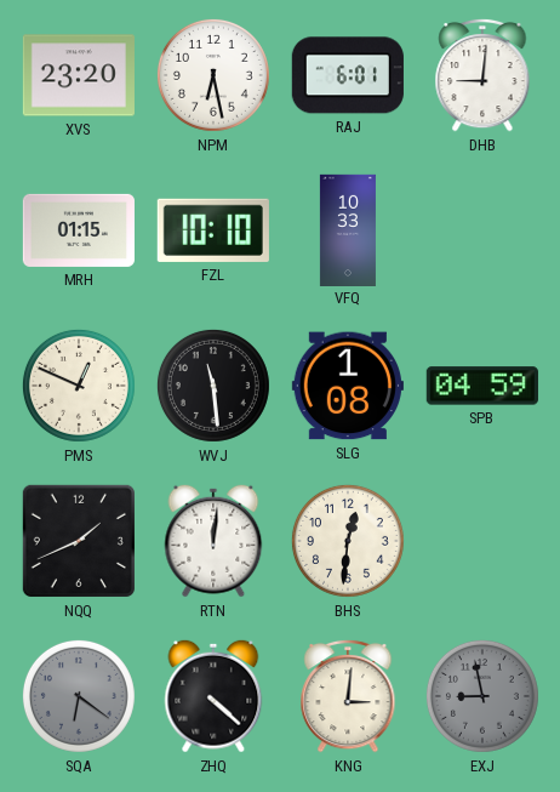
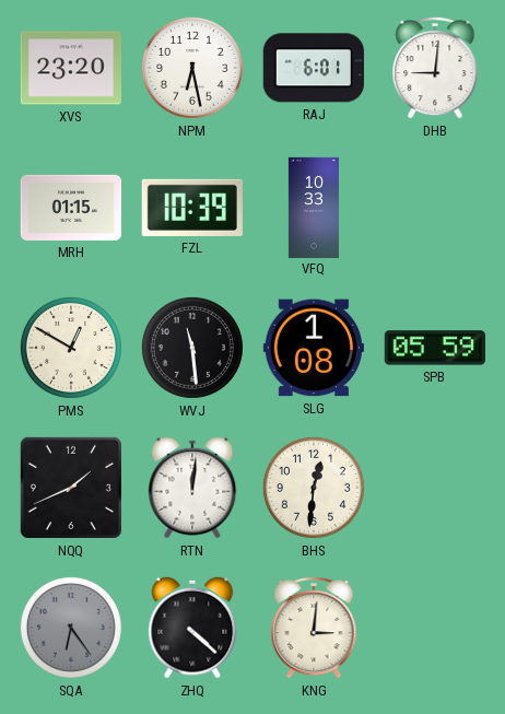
FZL: 10:10 -> 10:39 (192, 208)
PMS: 12:49 -> 12:50 (71, 348)
SPB: 04:59 -> 05:59 (435, 348)
SQA: 6:21 -> 6:24 (71, 628)
EXJ: 8:58 -> none (482, 696)
